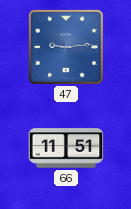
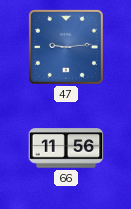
66: 11:51 -> 11:56 (66, 148)
